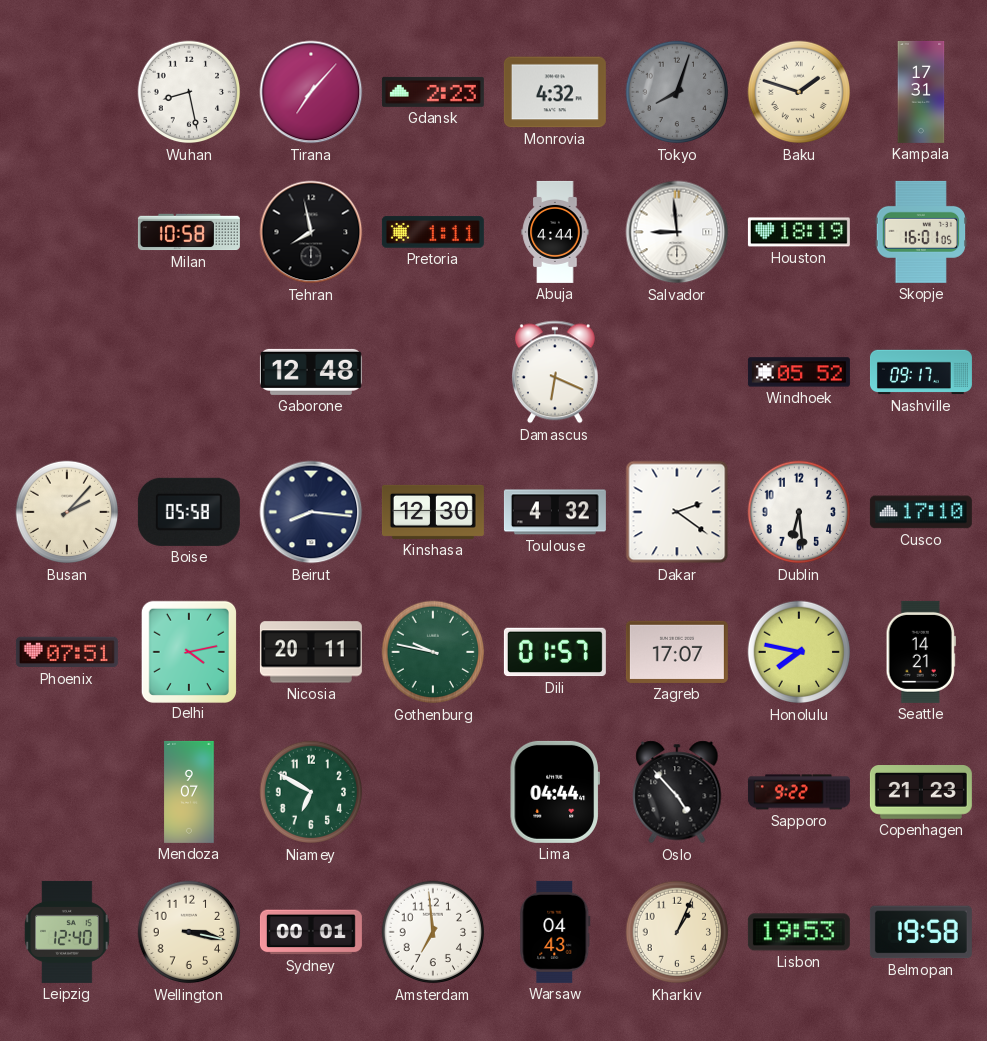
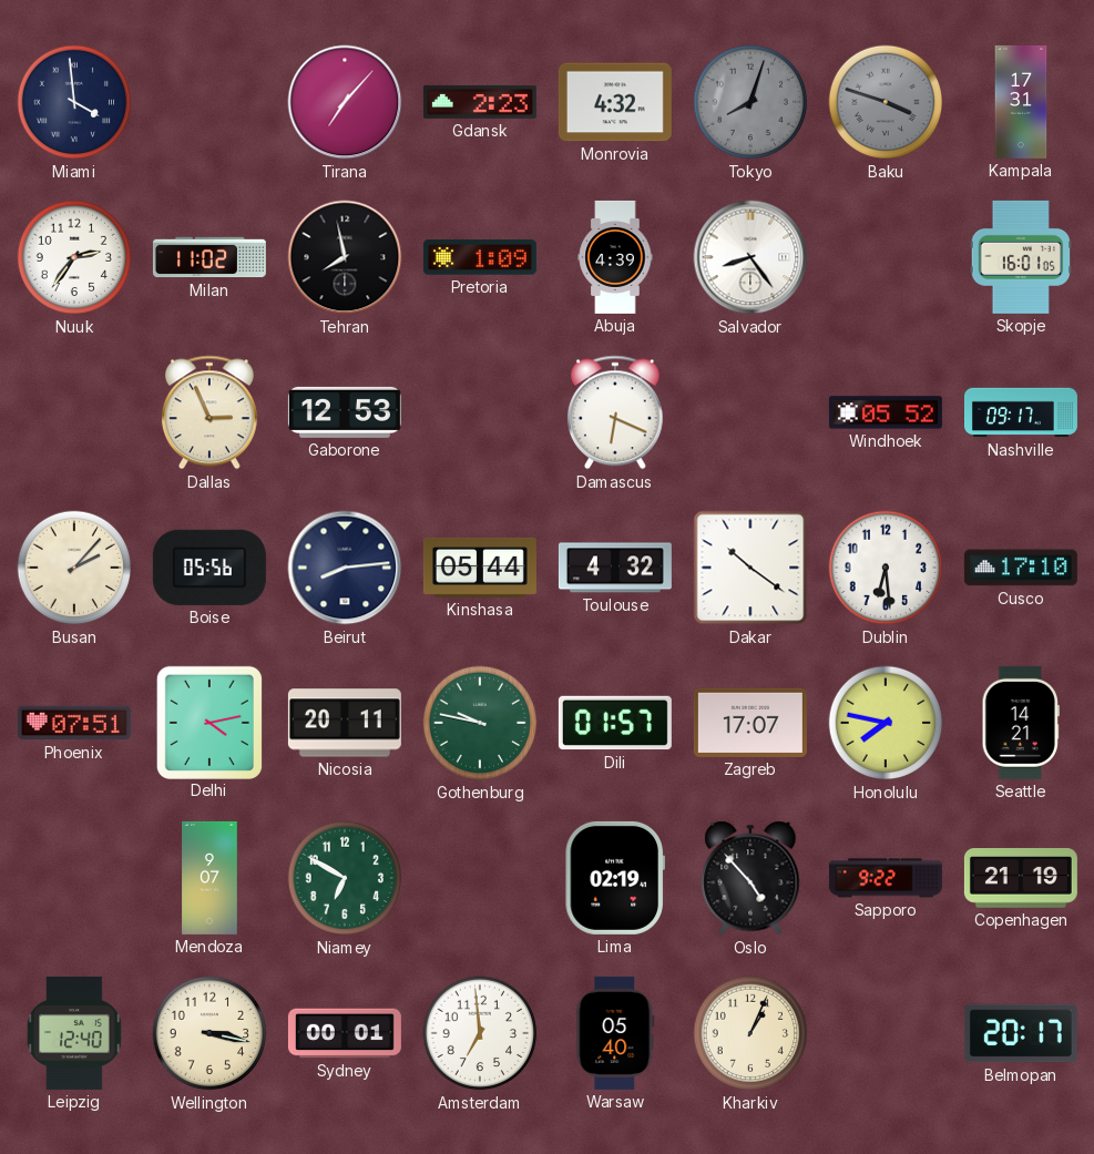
Miami: none -> 3:59 (74, 102)
Wuhan: 8:28 -> none (189, 92)
Baku: 1:48 -> 3:48 (886, 102)
Baku dial: cream -> grey (886, 102)
Nuuk: none -> 2:36 (74, 257)
Milan: 10:58 -> 11:02 (209, 257)
Pretoria: 1:11 -> 1:09 (480, 257)
Abuja: 4:44 -> 4:39 (615, 257)
Salvador: 8:59 -> 8:24 (750, 257)
Houston: 18:19 -> none (799, 232)
Dallas: none -> 2:56 (209, 412)
Gaborone: 12:48 -> 12:53 (345, 412)
Boise: 05:58 -> 05:56 (209, 568)
Beirut: 8:16 -> 8:14 (345, 568)
Kinshasa: 12:30 -> 05:44 (480, 568)
Dakar: 2:21 -> 10:21 (750, 568)
Lima: 04:44 -> 02:19 (615, 878)
Copenhagen: 21:23 -> 21:19 (1021, 879)
Warsaw: 04:43 -> 05:40 (615, 1033)
Lisbon: 19:53 -> none (799, 932)
Belmopan: 19:58 -> 20:17 (1021, 1033)
